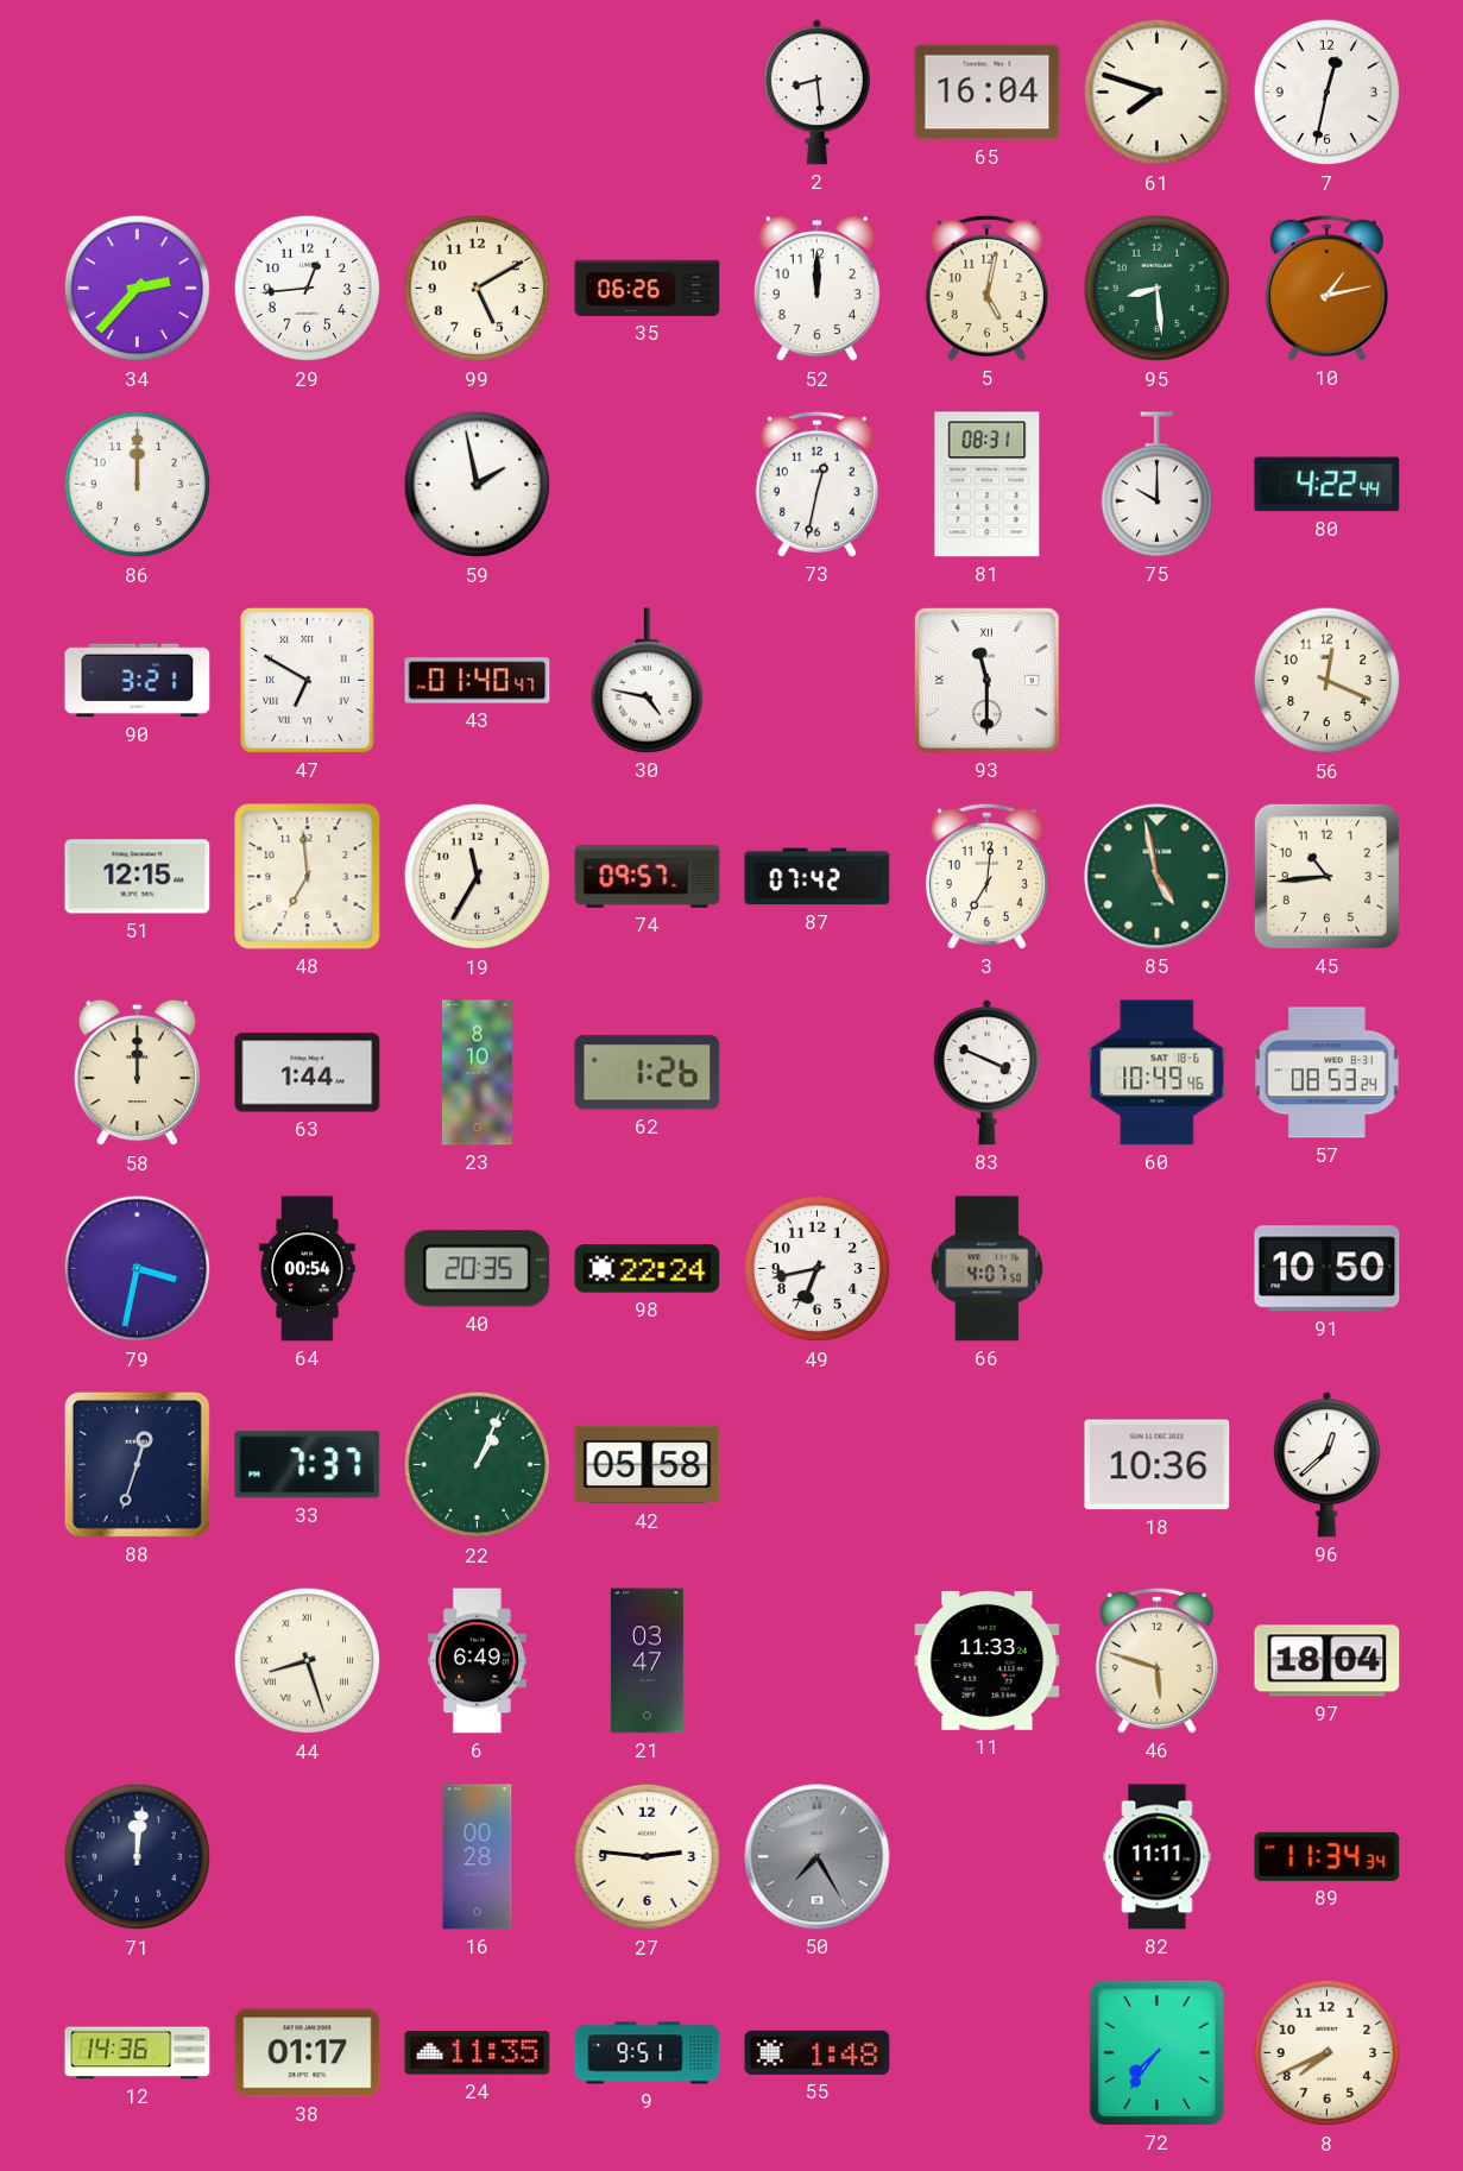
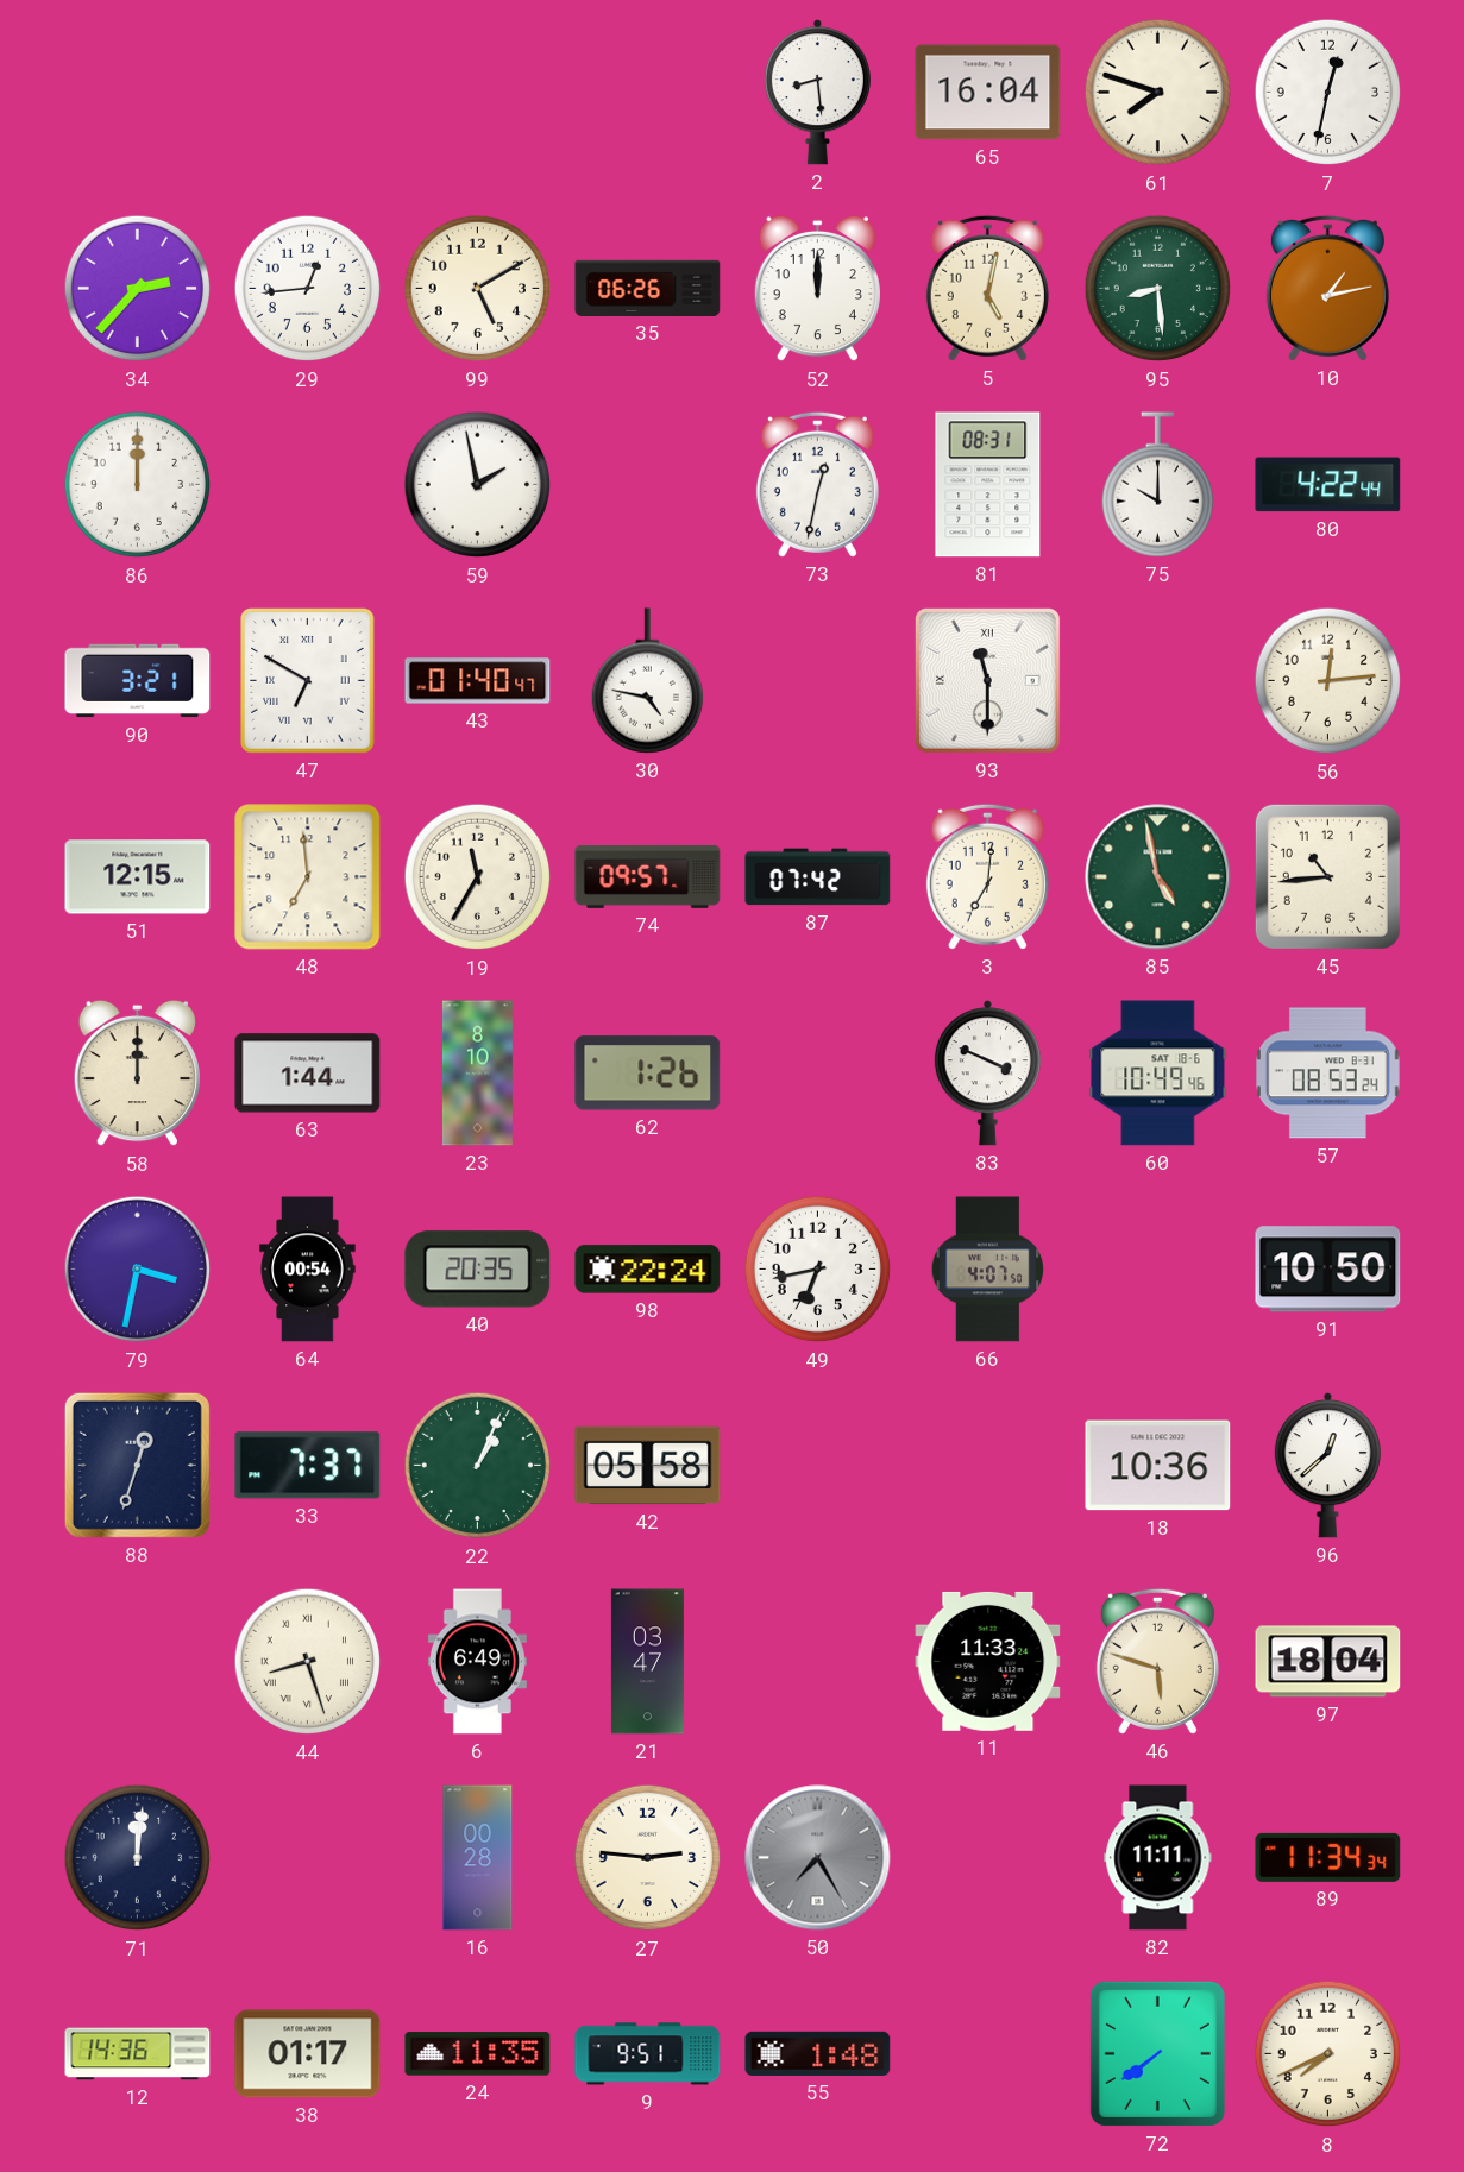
56: 12:19 -> 12:14 (1328, 681)
72: 7:36 -> 7:39 (1157, 2053)
